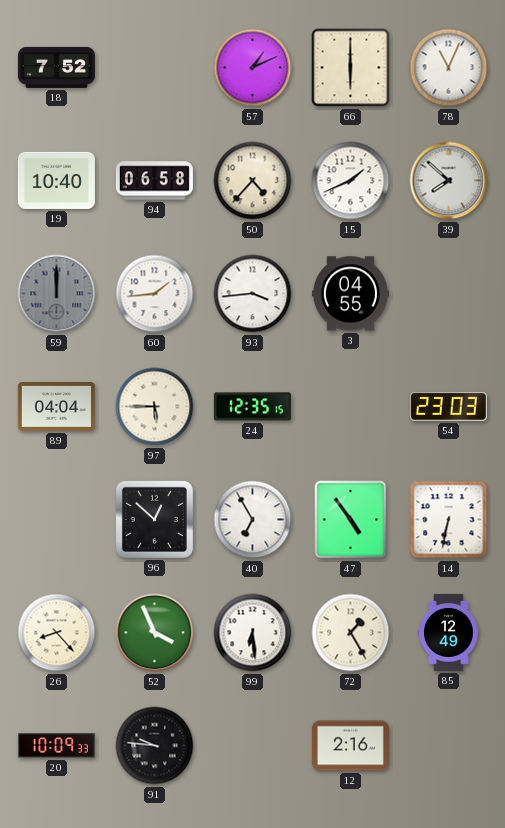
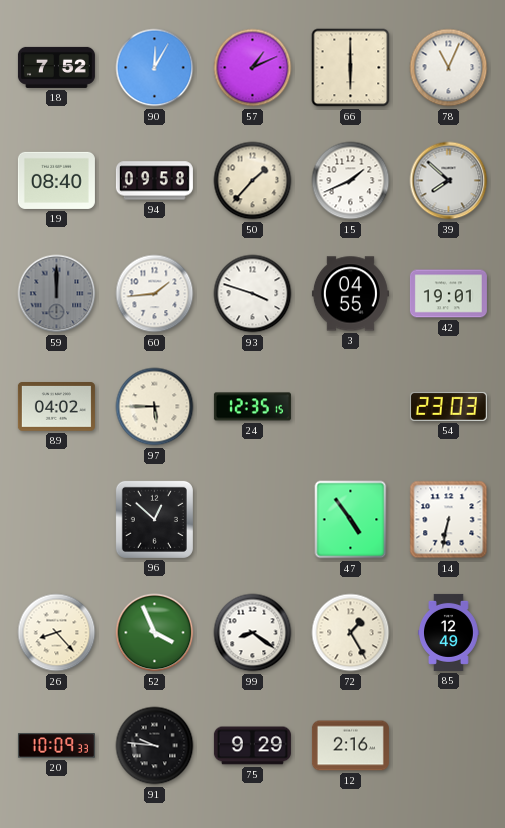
90: none -> 12:05 (155, 68)
19: 10:40 -> 08:40 (56, 180)
94: 06:58 -> 09:58 (154, 181)
50: 4:37 -> 1:37 (253, 181)
93: 3:44 -> 3:48 (253, 294)
42: none -> 19:01 (448, 294)
89: 04:04 -> 04:02 (56, 407)
40: 6:55 -> none (253, 520)
99: 6:29 -> 8:21 (253, 633)
75: none -> 9:29 (252, 746)
